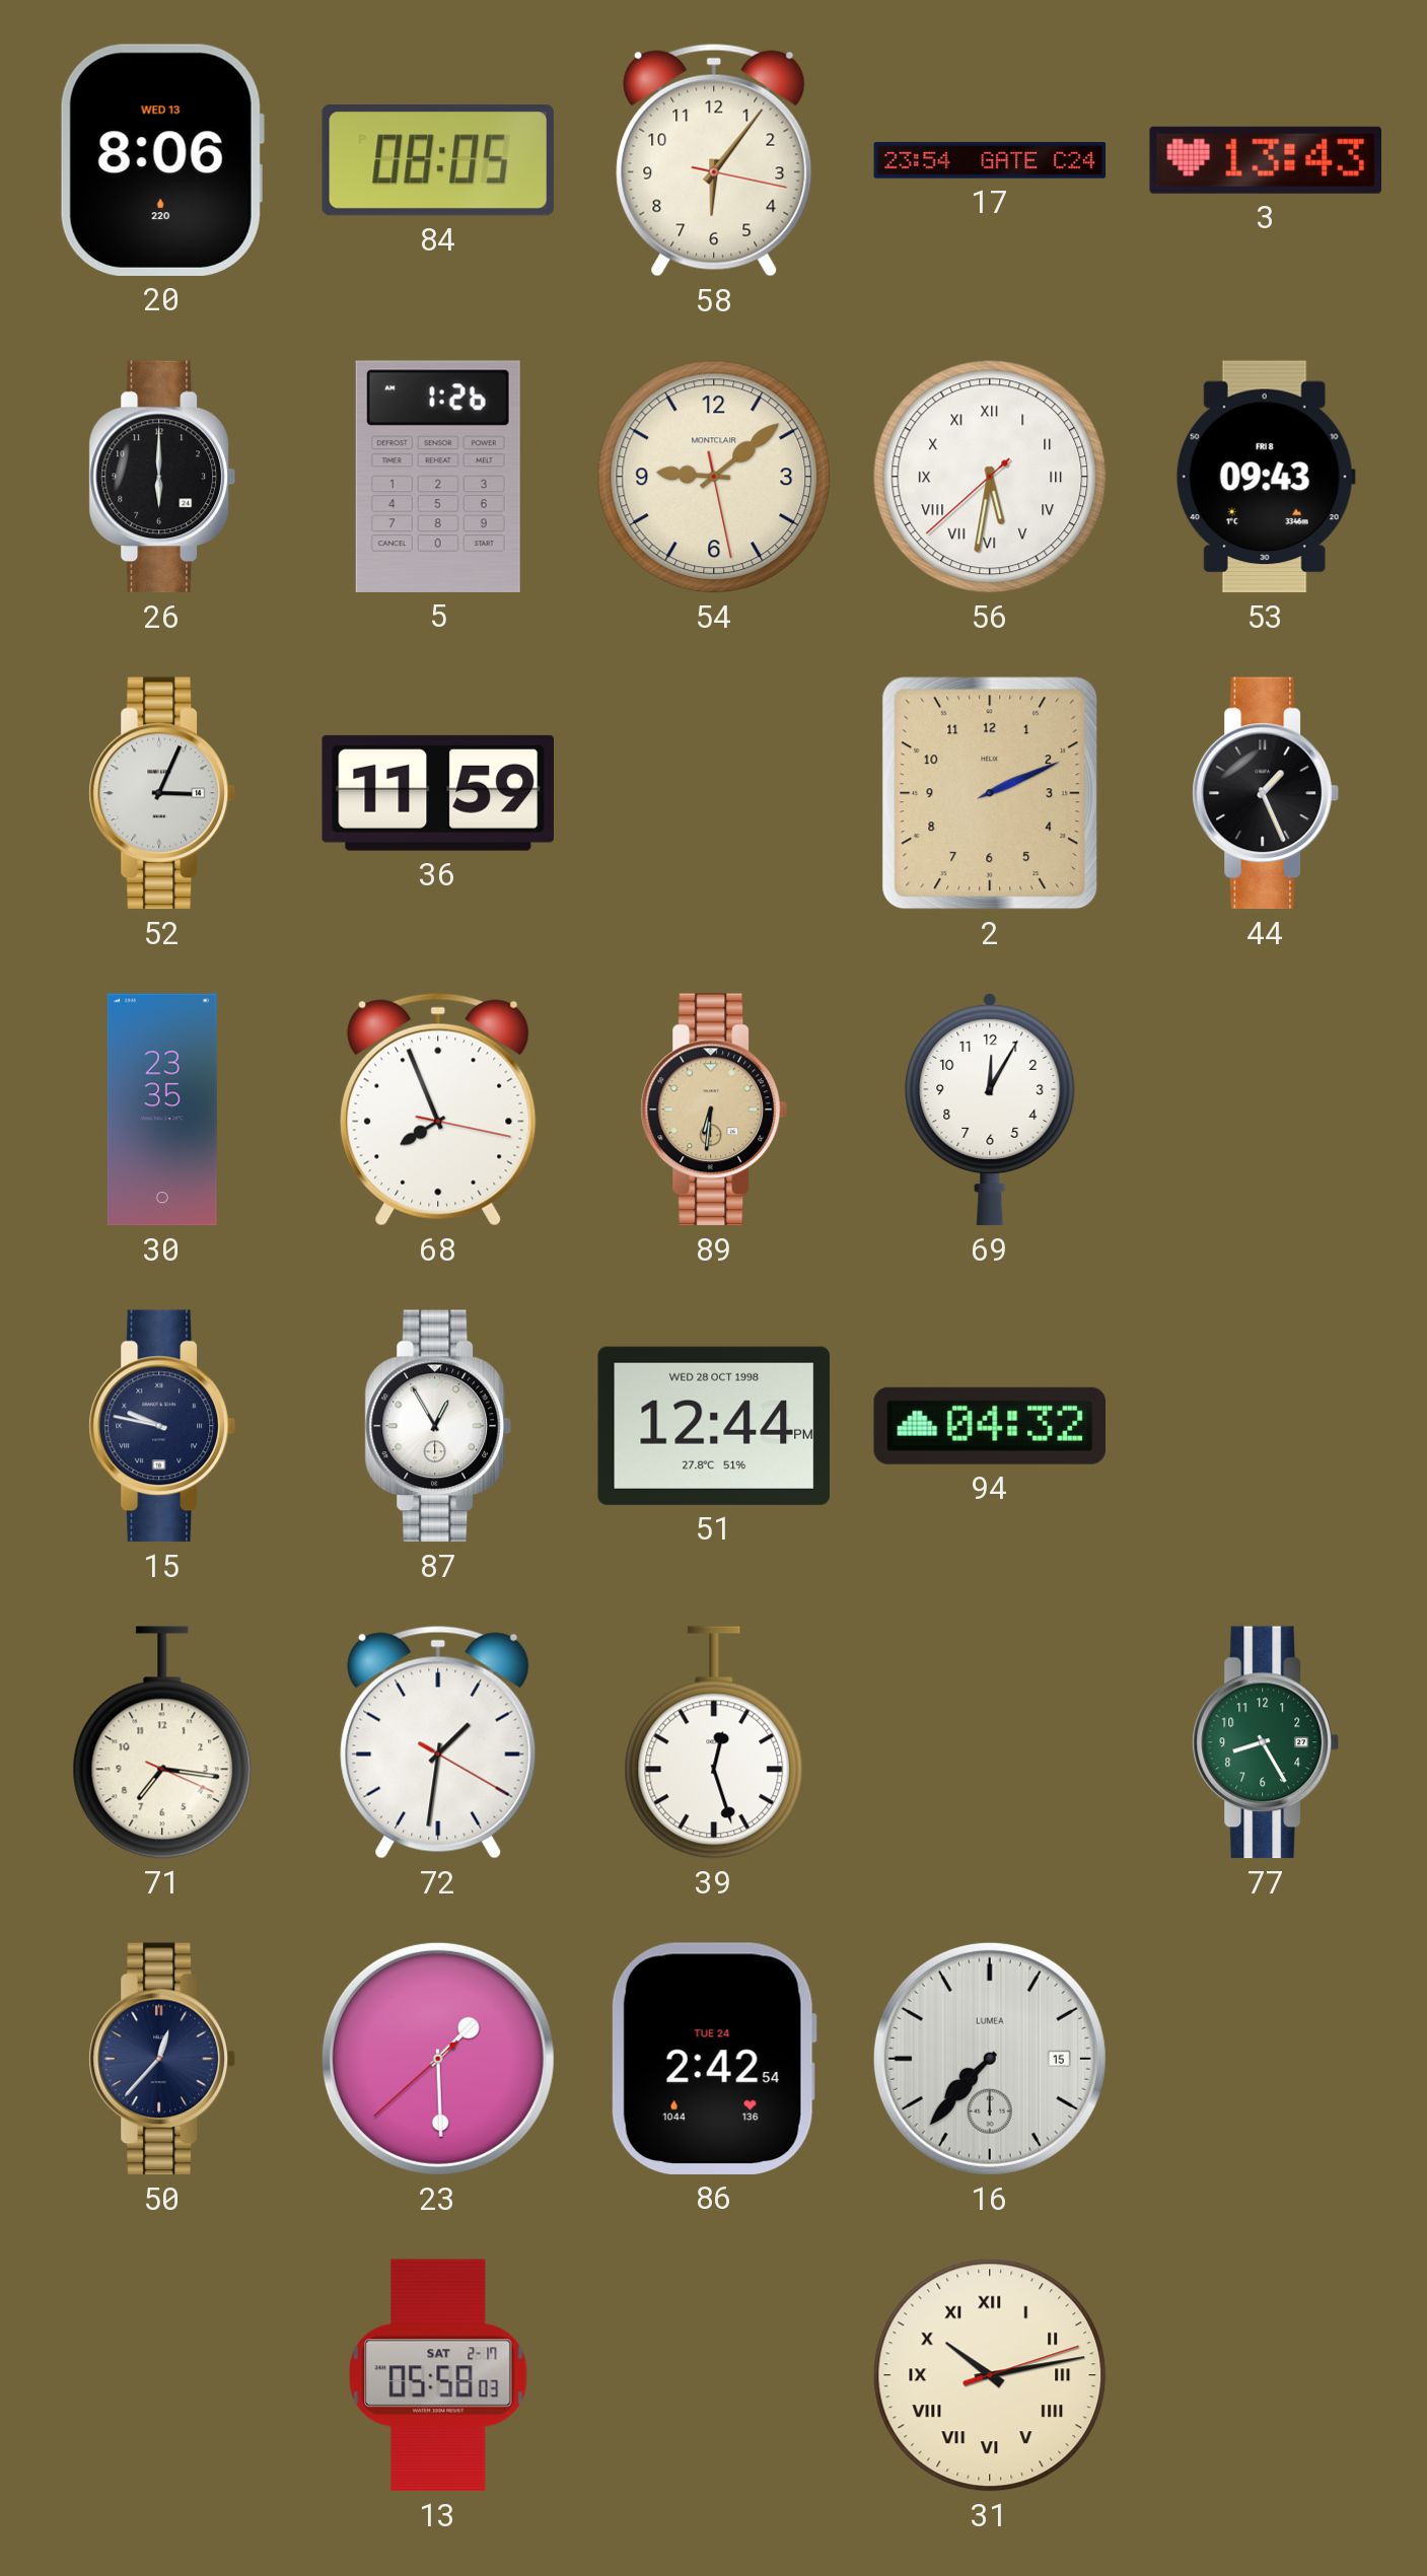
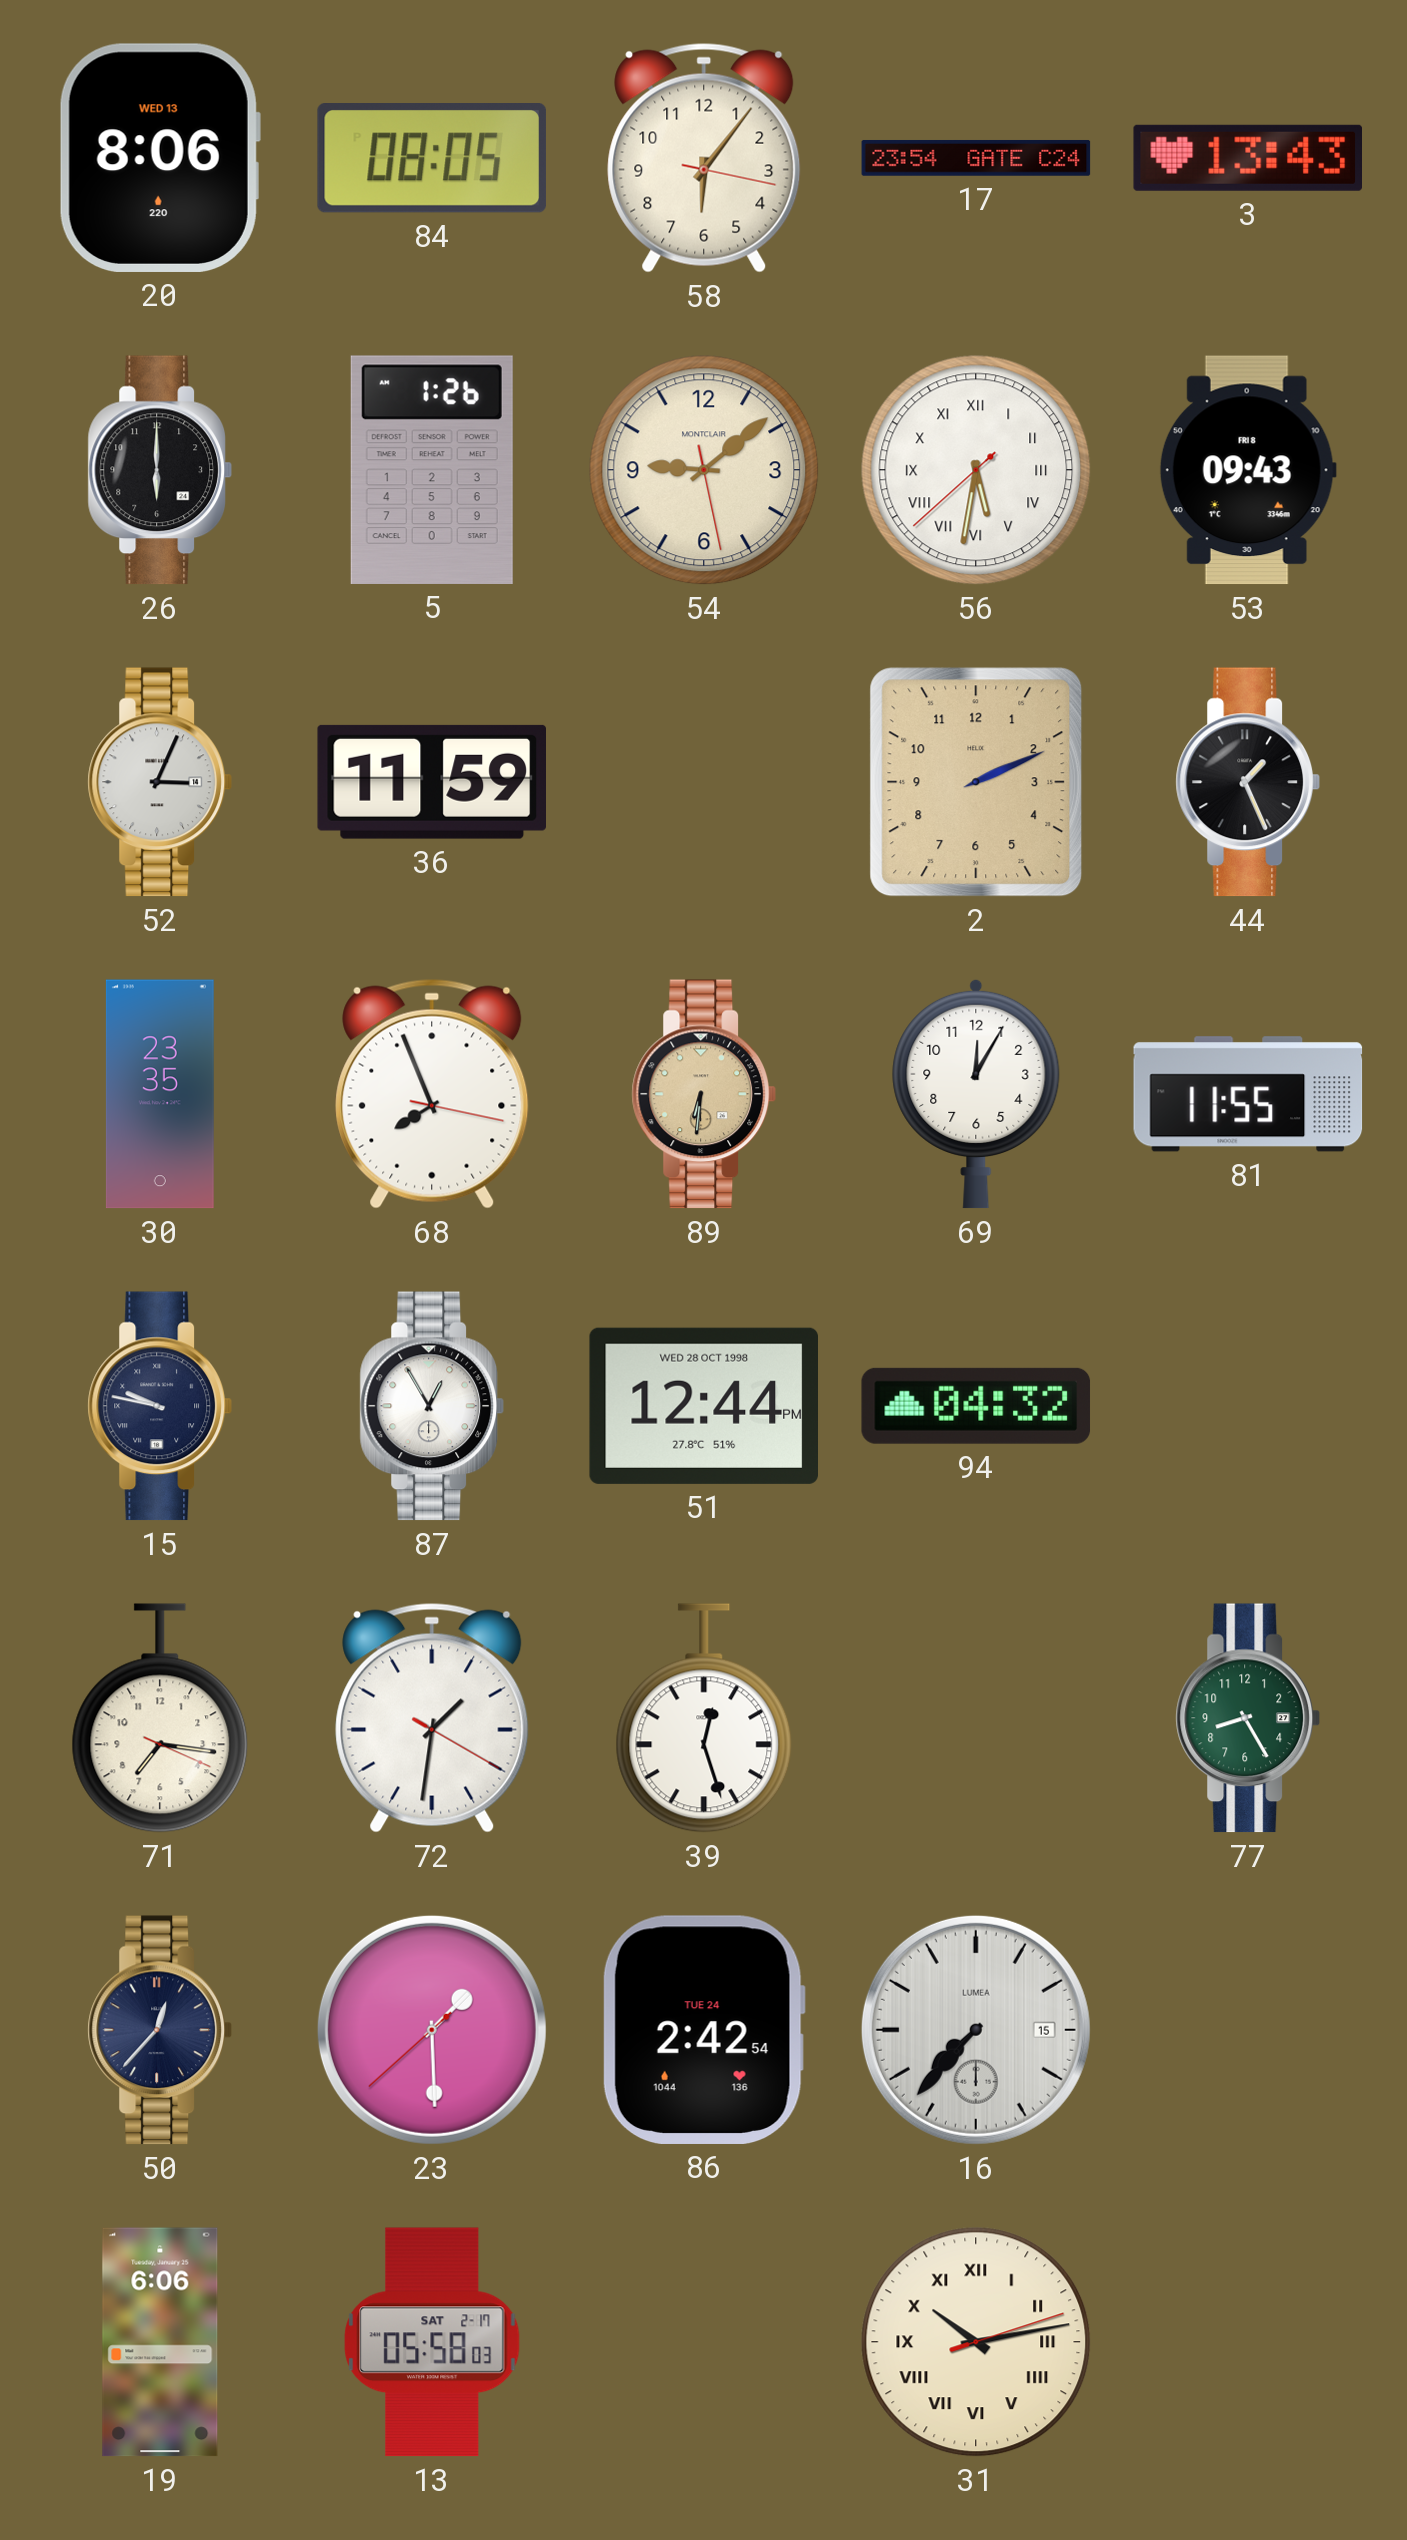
81: none -> 11:55 (1248, 1094)
19: none -> 6:06 (160, 2342)
